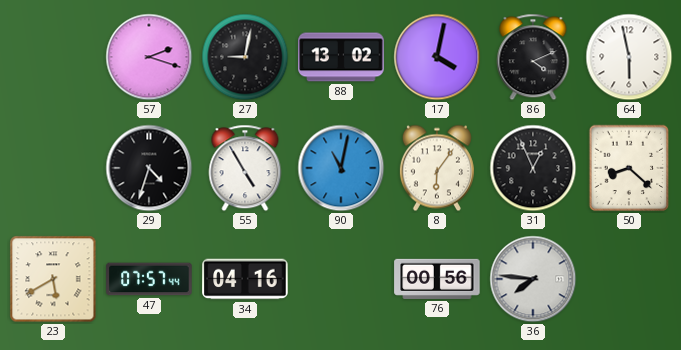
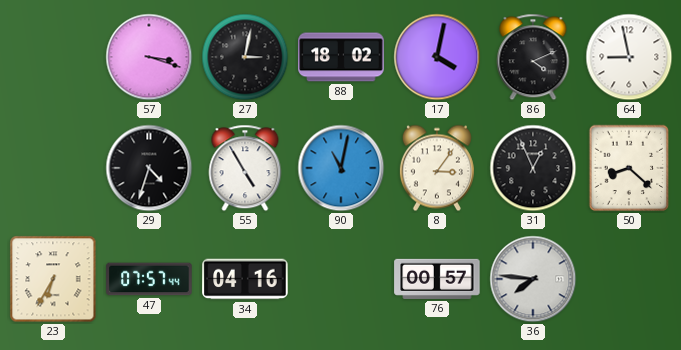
57: 2:18 -> 3:18 (149, 57)
27: 9:02 -> 3:02 (245, 57)
88: 13:02 -> 18:02 (341, 57)
64: 5:58 -> 8:58 (629, 57)
8: 6:06 -> 3:06 (437, 168)
23: 5:40 -> 6:35 (53, 279)
76: 00:56 -> 00:57 (437, 279)
